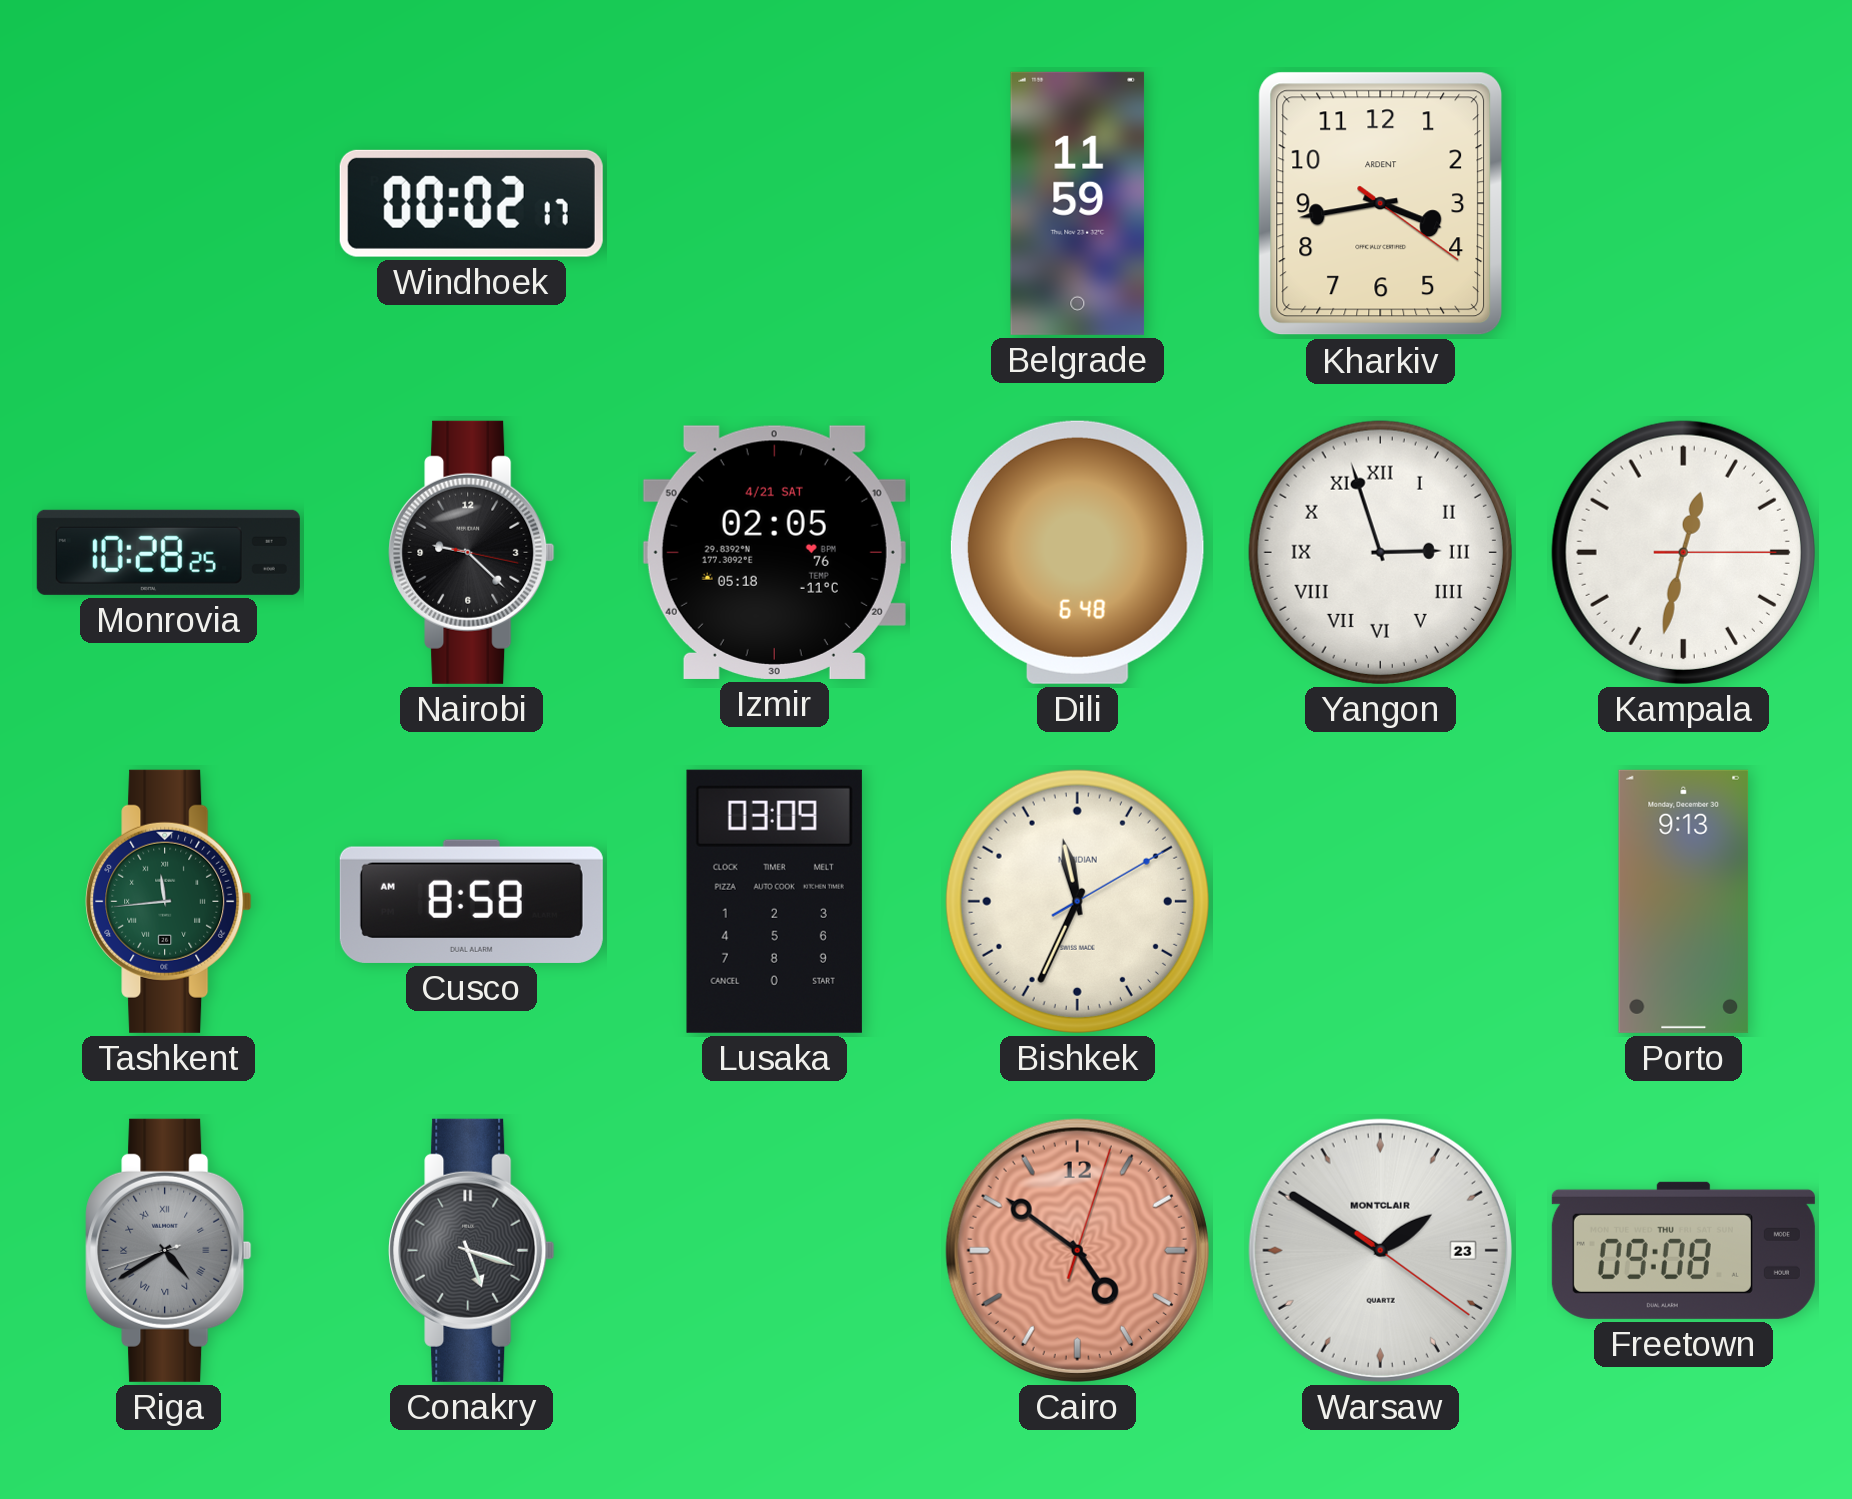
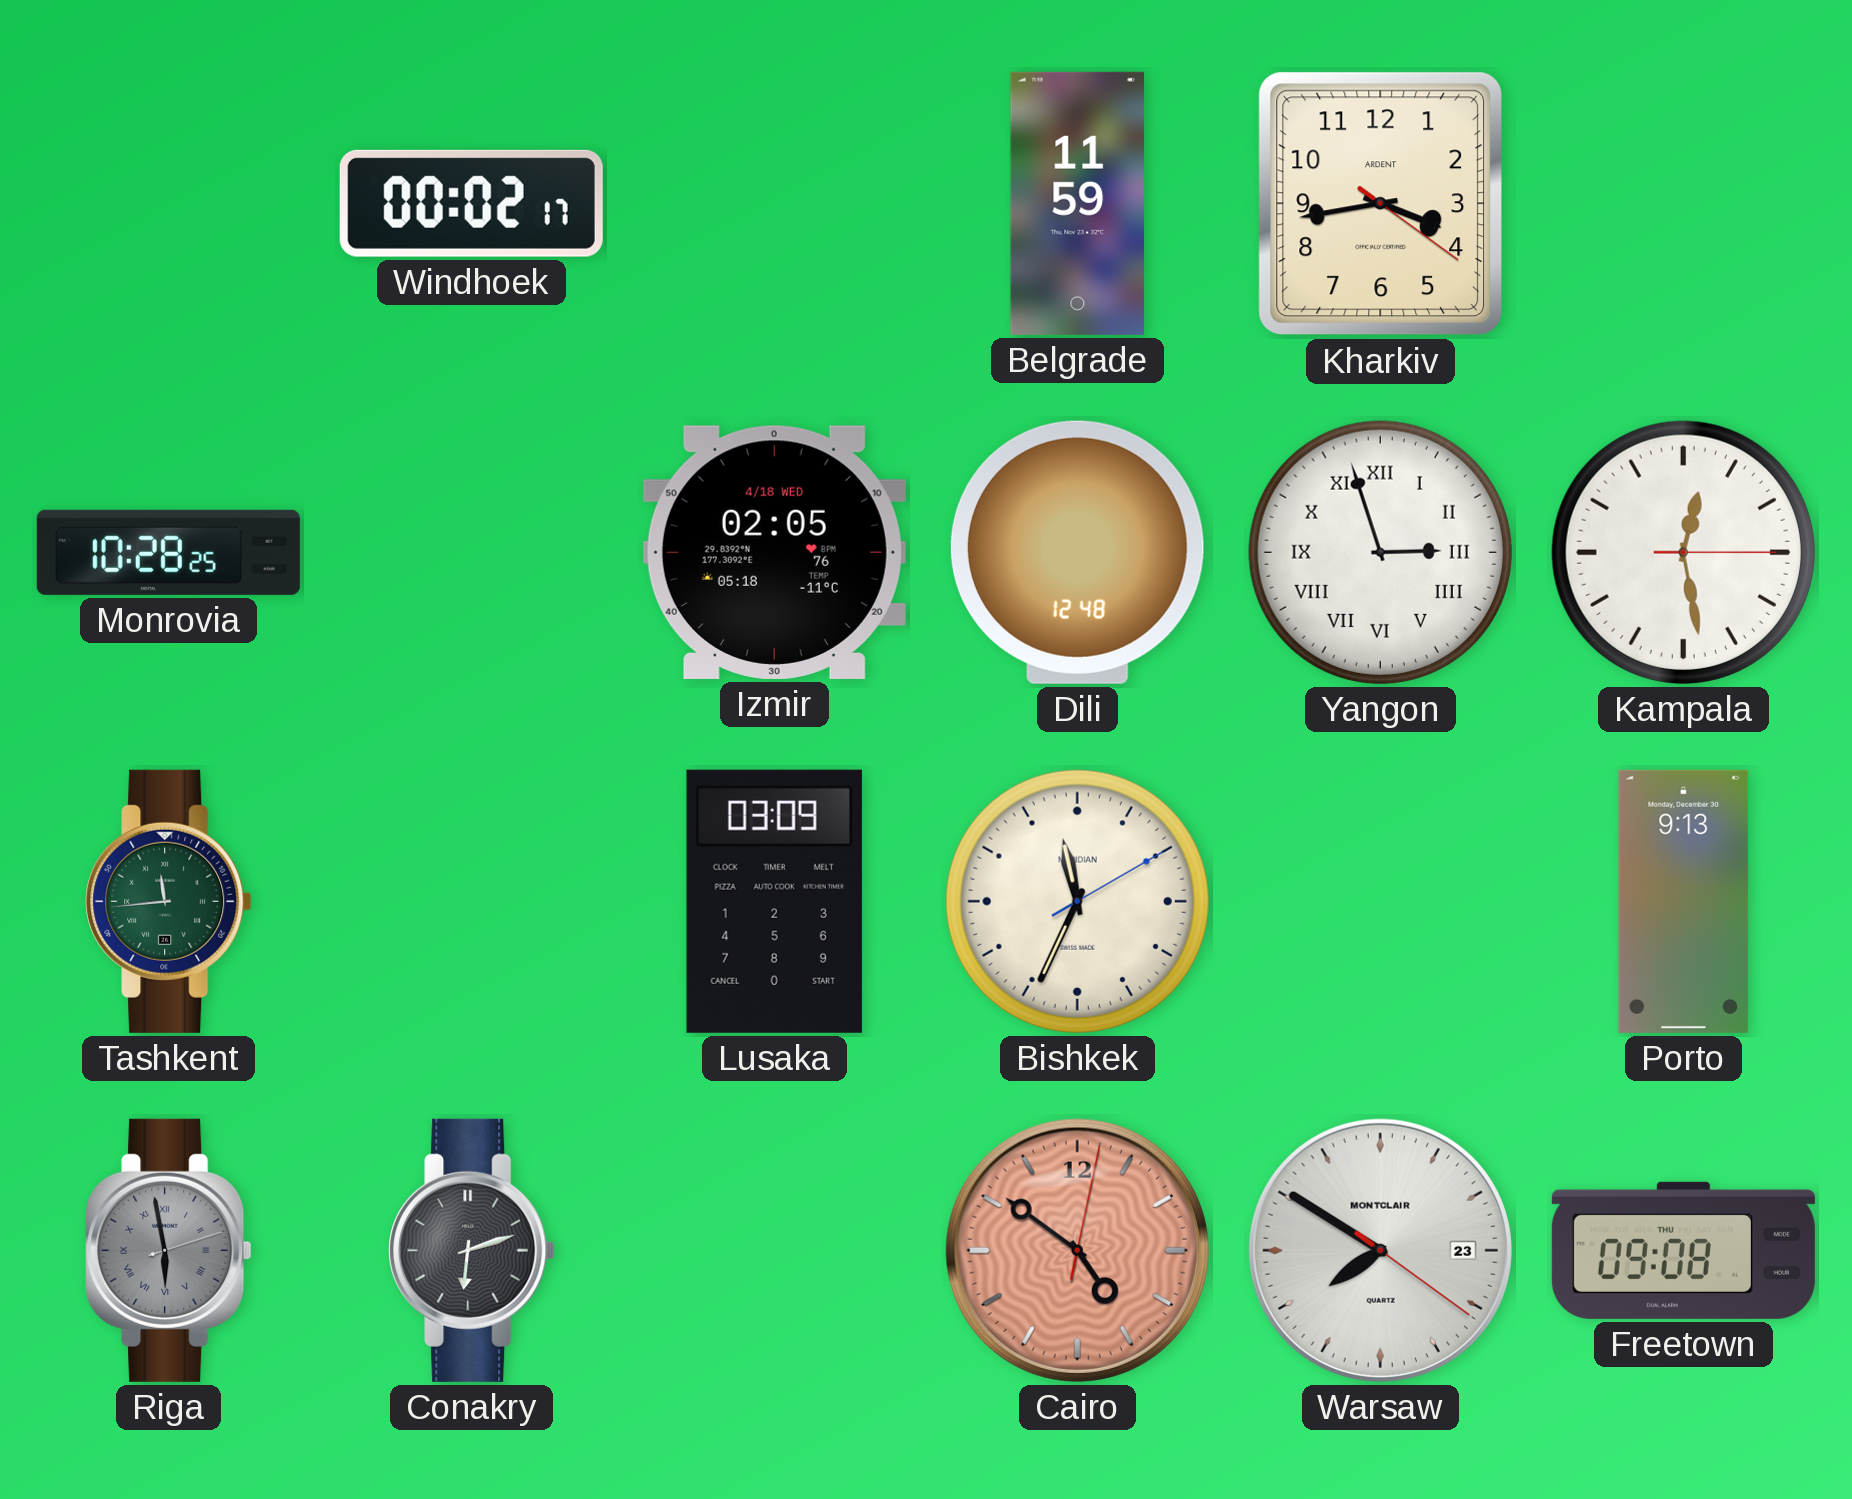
Nairobi: 9:22 -> none (472, 552)
Izmir date: 4/21 SAT -> 4/18 WED (774, 552)
Dili: 6:48 -> 12:48 (1077, 552)
Kampala: 12:32 -> 12:28 (1683, 552)
Cusco: 8:58 -> none (471, 901)
Riga: 4:39 -> 5:58 (169, 1250)
Conakry: 5:18 -> 6:12 (472, 1250)
Cairo: 4:51:03 -> 4:51:02 (1077, 1250)
Warsaw: 1:50 -> 7:50 (1380, 1250)
